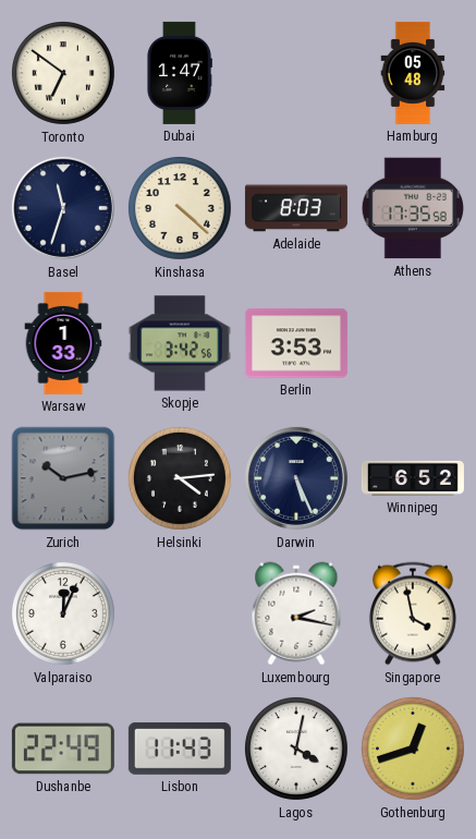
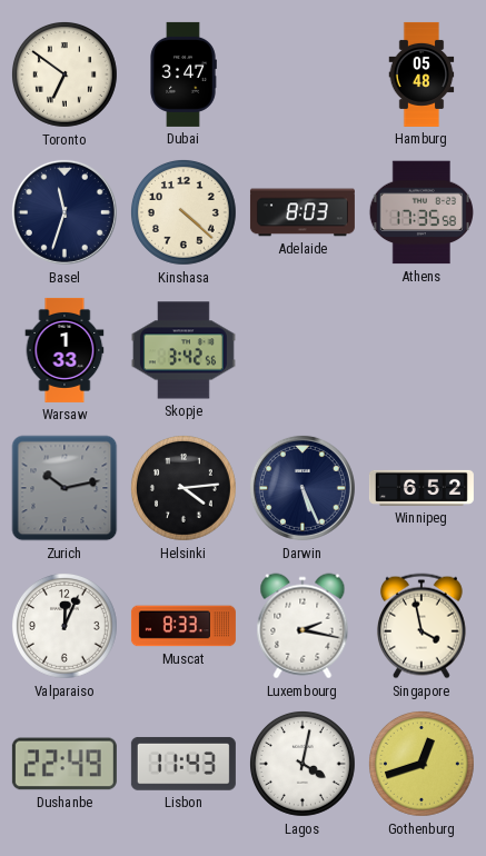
Dubai: 1:47 -> 3:47 (184, 74)
Berlin: 3:53 -> none (296, 343)
Muscat: none -> 8:33 (184, 626)
